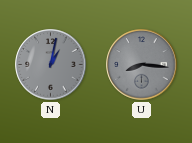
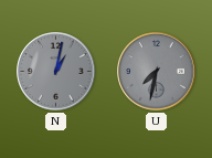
U: 8:16 -> 7:32 (157, 72)
